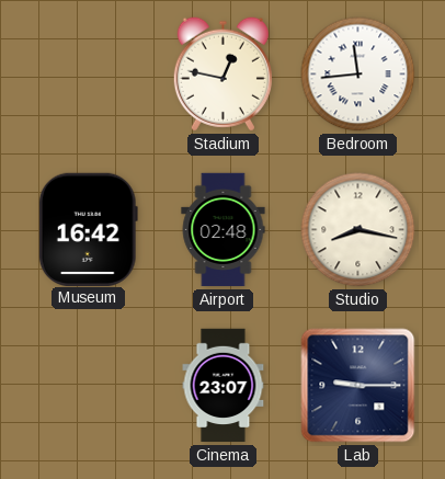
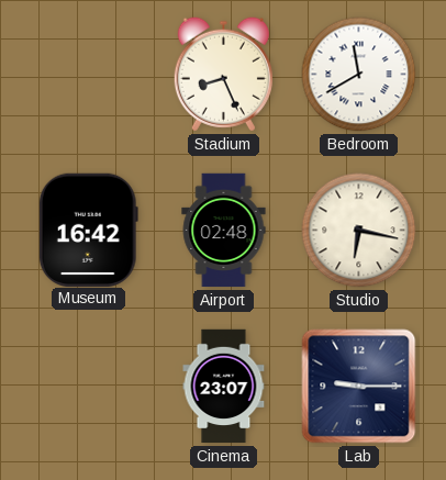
Stadium: 12:47 -> 8:26 (223, 75)
Bedroom: 11:44 -> 11:40 (359, 75)
Studio: 8:17 -> 6:17 (359, 231)
